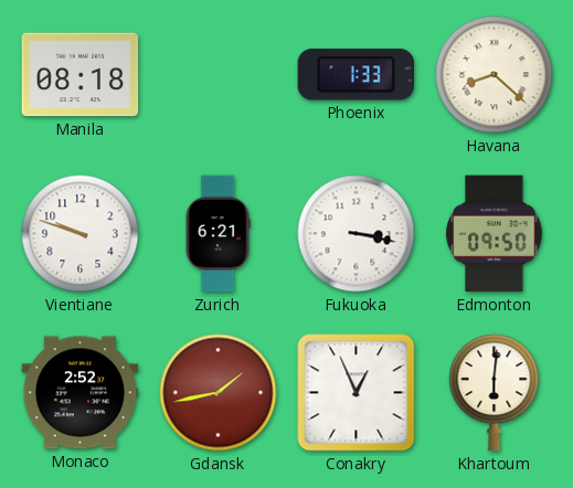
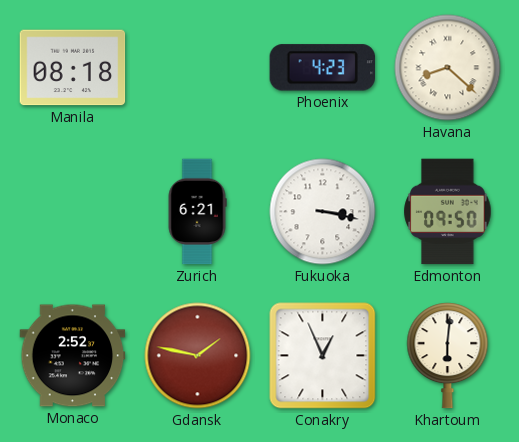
Phoenix: 1:33 -> 4:23 (322, 68)
Vientiane: 9:48 -> none (81, 234)
Gdansk: 1:43 -> 1:47 (198, 356)
